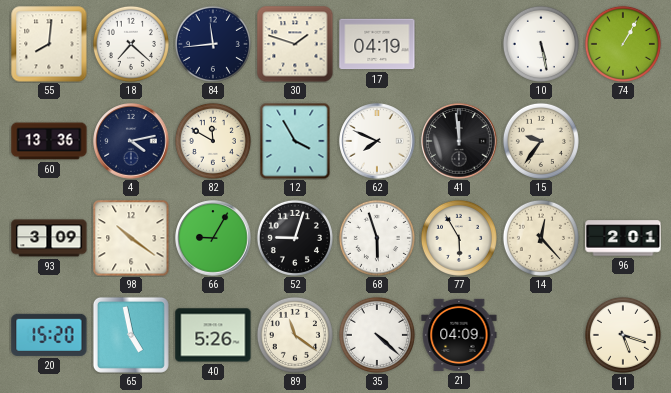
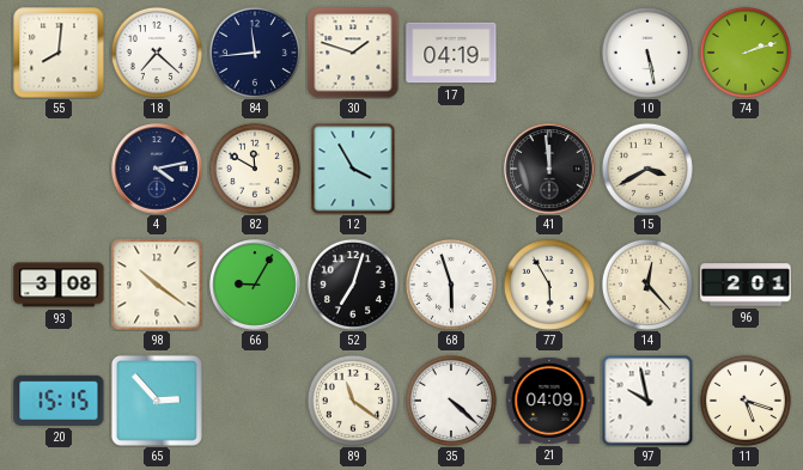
74: 1:05 -> 2:12 (746, 53)
60: 13:36 -> none (49, 141)
62: 7:49 -> none (377, 141)
15: 9:36 -> 3:40 (647, 169)
93: 3:09 -> 3:08 (59, 285)
52: 9:03 -> 7:03 (353, 285)
20: 15:20 -> 15:15 (59, 401)
65: 4:58 -> 2:53 (157, 401)
40: 5:26 -> none (213, 335)
97: none -> 9:58 (647, 401)
